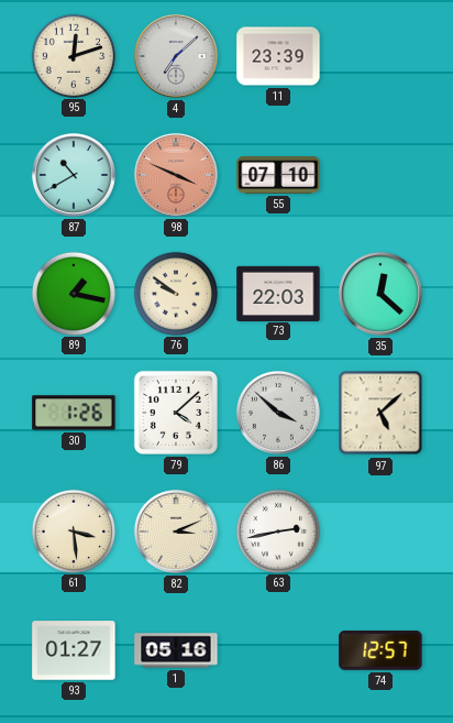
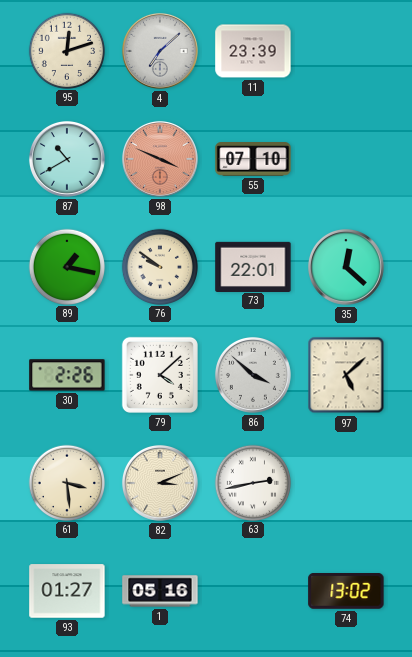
73: 22:03 -> 22:01 (253, 266)
30: 1:26 -> 2:26 (67, 375)
74: 12:57 -> 13:02 (346, 592)
